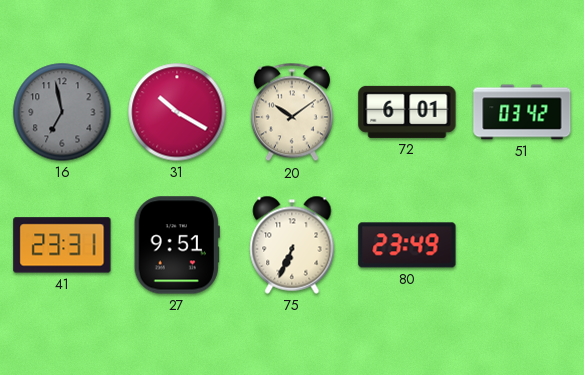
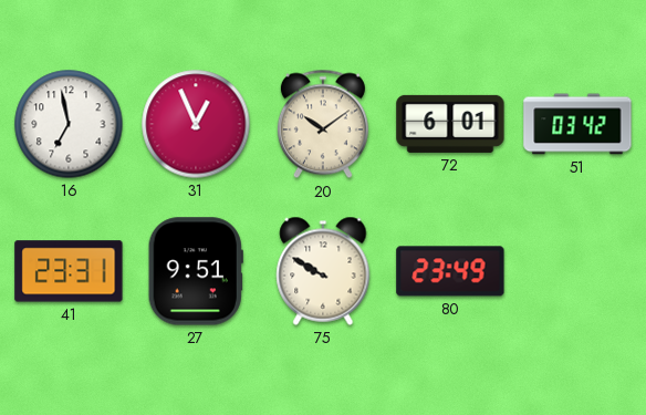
16 dial: grey -> white (69, 124)
31: 10:20 -> 12:56 (196, 124)
75: 6:34 -> 9:50 (323, 271)
